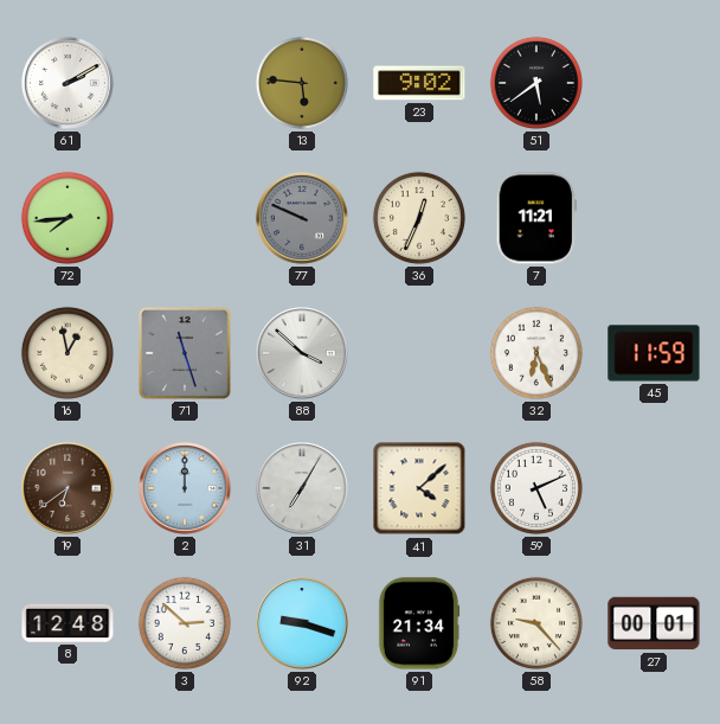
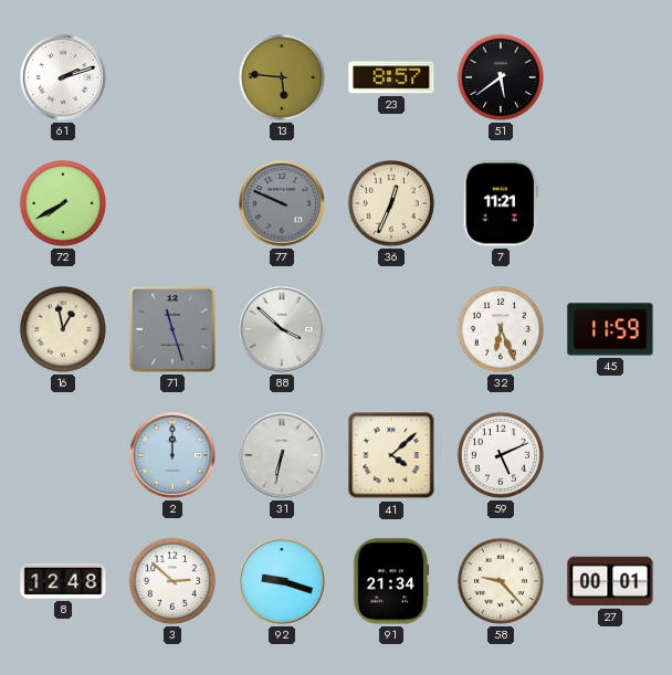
61: 2:10 -> 2:12 (63, 77)
23: 9:02 -> 8:57 (391, 77)
72: 7:44 -> 7:40 (63, 203)
19: 6:39 -> none (67, 488)
31: 7:05 -> 6:32 (282, 455)
